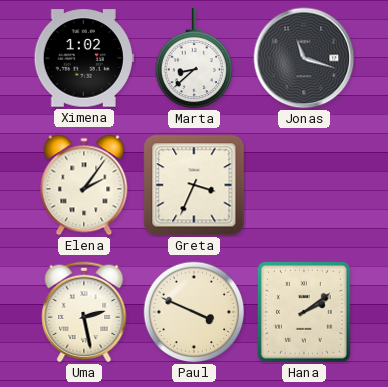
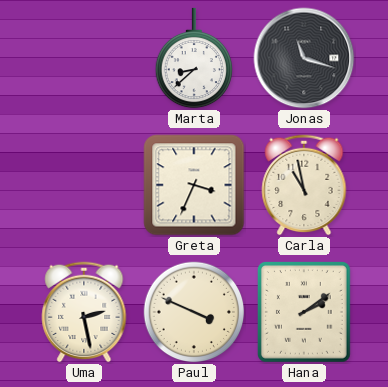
Ximena: 1:02 -> none (84, 58)
Elena: 2:06 -> none (84, 185)
Carla: none -> 10:58 (304, 185)
